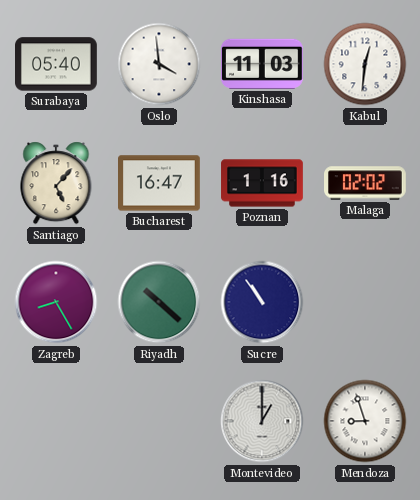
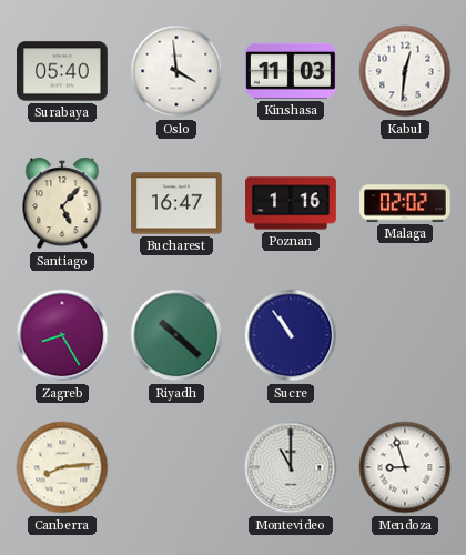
Canberra: none -> 8:14 (62, 467)
Montevideo: 1:00 -> 11:00 (291, 467)
